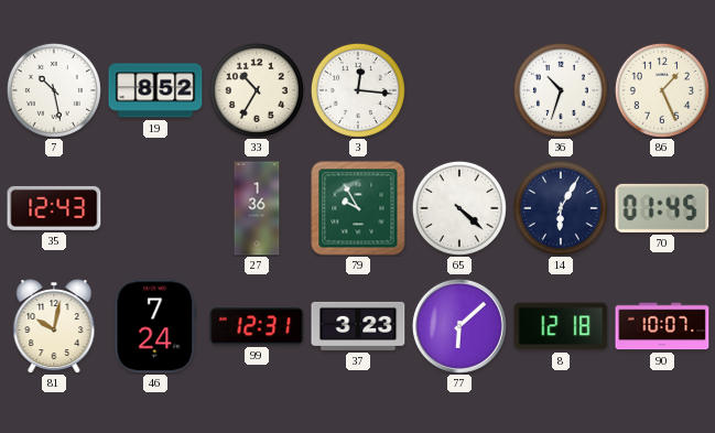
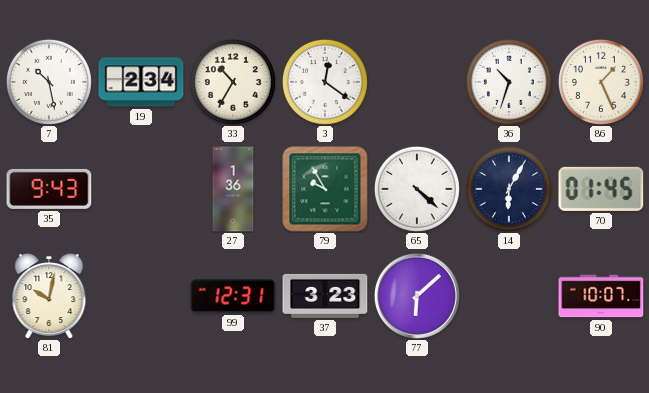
19: 8:52 -> 2:34 (141, 82)
3: 12:16 -> 12:21 (325, 82)
35: 12:43 -> 9:43 (49, 189)
46: 7:24 -> none (155, 326)
8: 12:18 -> none (561, 326)
